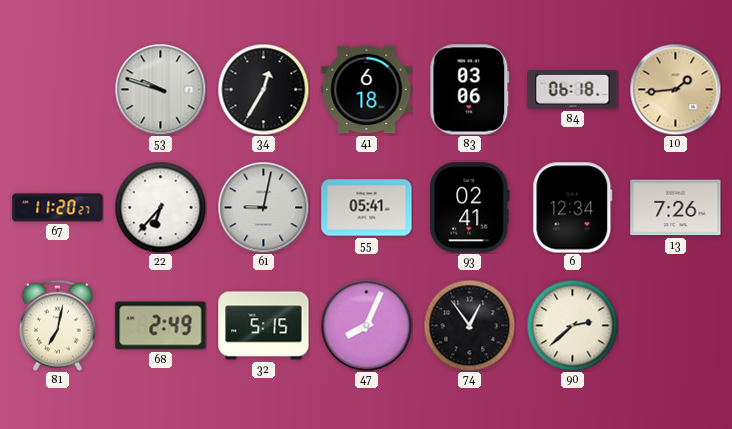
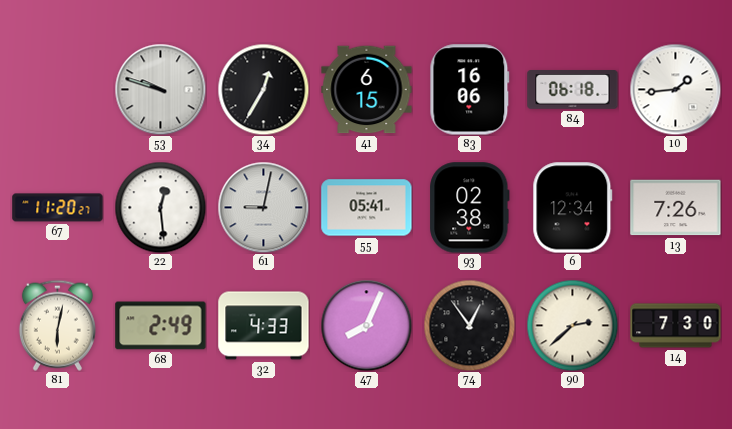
41: 6:18 -> 6:15 (367, 90)
83: 03:06 -> 16:06 (470, 90)
10 dial: champagne -> white (675, 89)
22: 6:37 -> 12:29 (160, 207)
93: 02:41 -> 02:38 (470, 208)
81: 7:02 -> 6:02 (57, 325)
32: 5:15 -> 4:33 (264, 326)
14: none -> 7:30 (676, 326)
